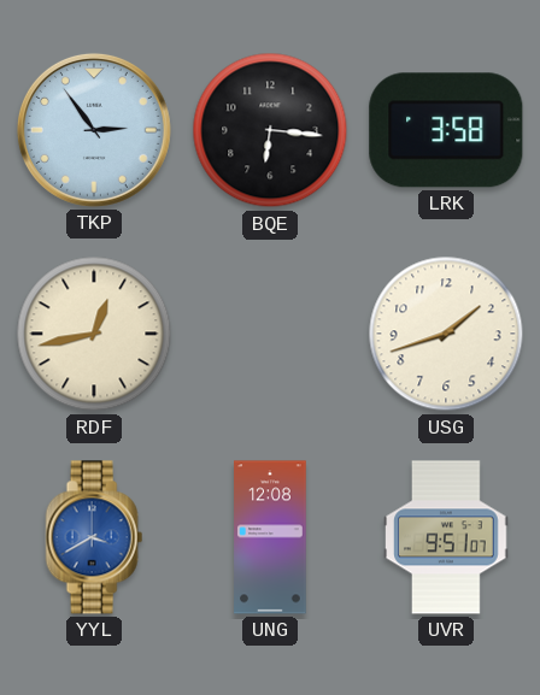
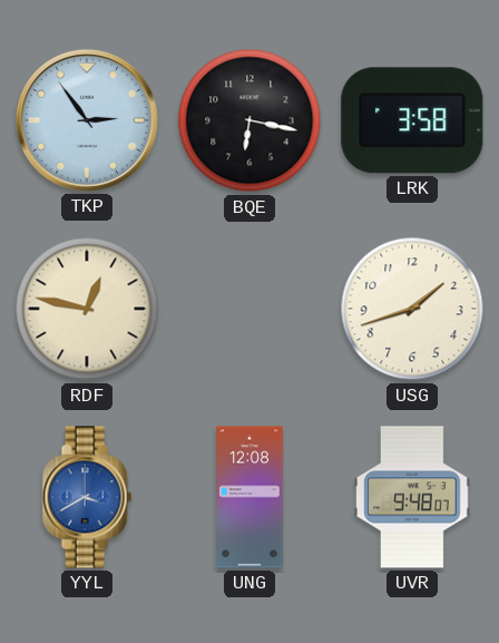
BQE: 6:16 -> 6:17 (250, 120)
RDF: 12:43 -> 12:47 (87, 309)
UVR: 9:51 -> 9:48 (412, 497)
